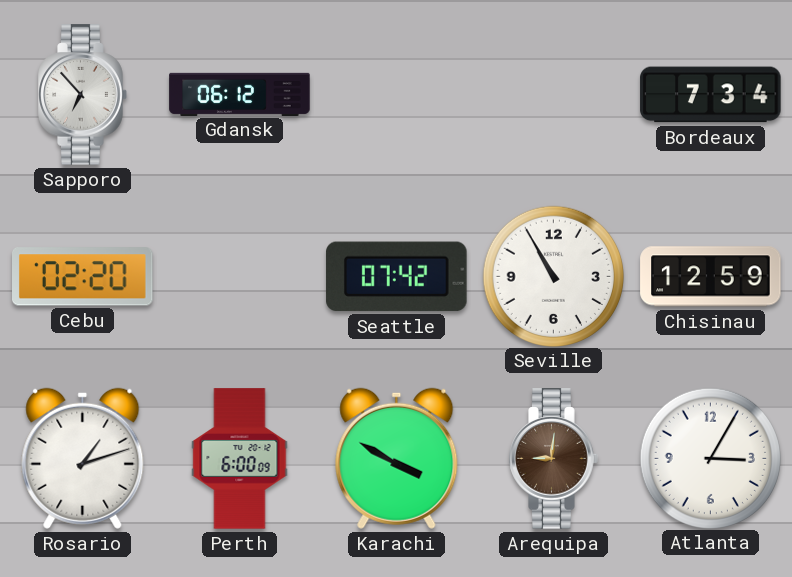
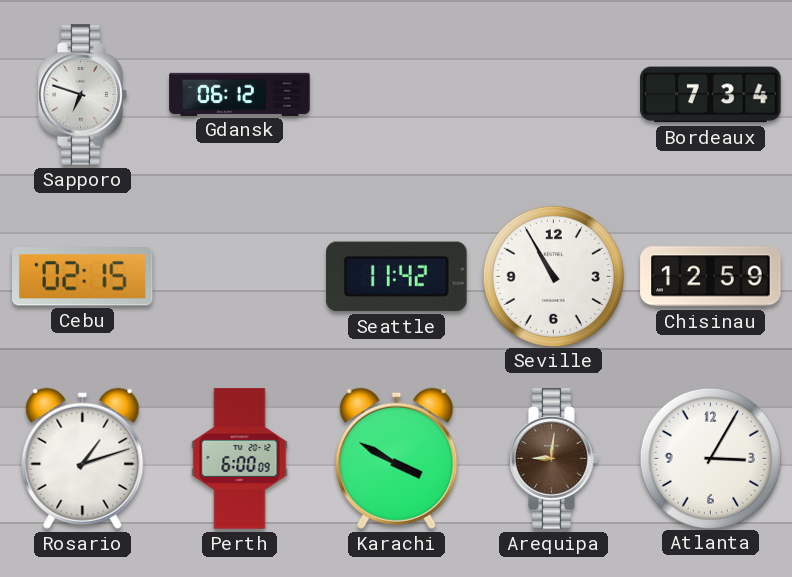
Sapporo: 6:53 -> 6:48 (83, 95)
Cebu: 02:20 -> 02:15 (83, 277)
Seattle: 07:42 -> 11:42 (397, 277)
